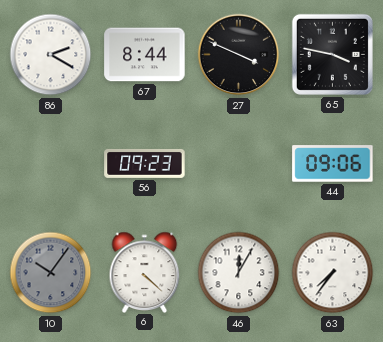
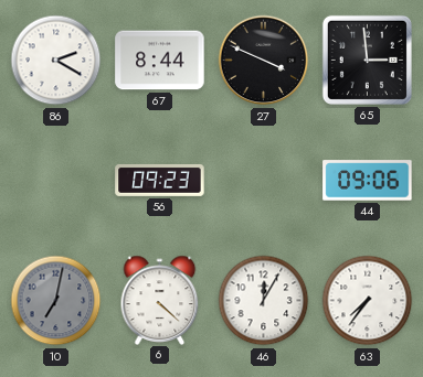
65: 3:47 -> 2:59 (367, 60)
10: 10:06 -> 7:02 (56, 301)
